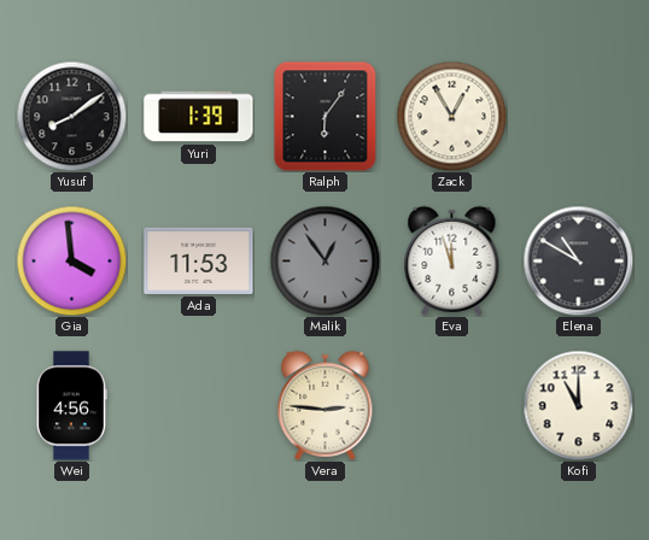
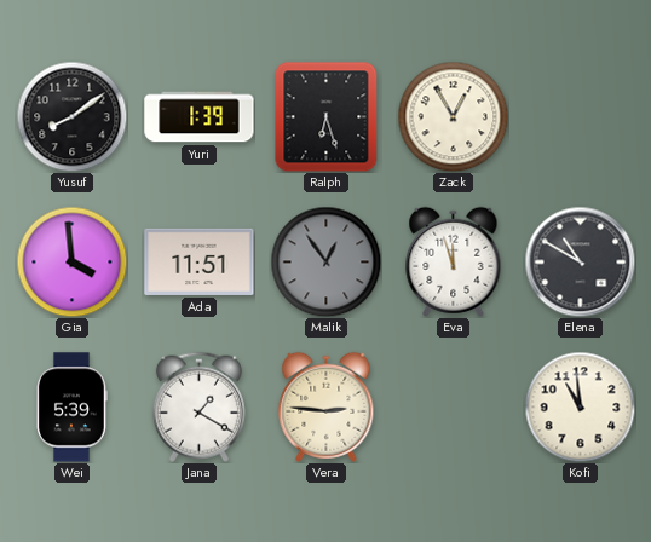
Ralph: 6:06 -> 6:27 (327, 116)
Ada: 11:53 -> 11:51 (200, 261)
Wei: 4:56 -> 5:39 (73, 408)
Jana: none -> 1:20 (198, 406)
Kofi: 11:00 -> 10:59 (580, 406)
